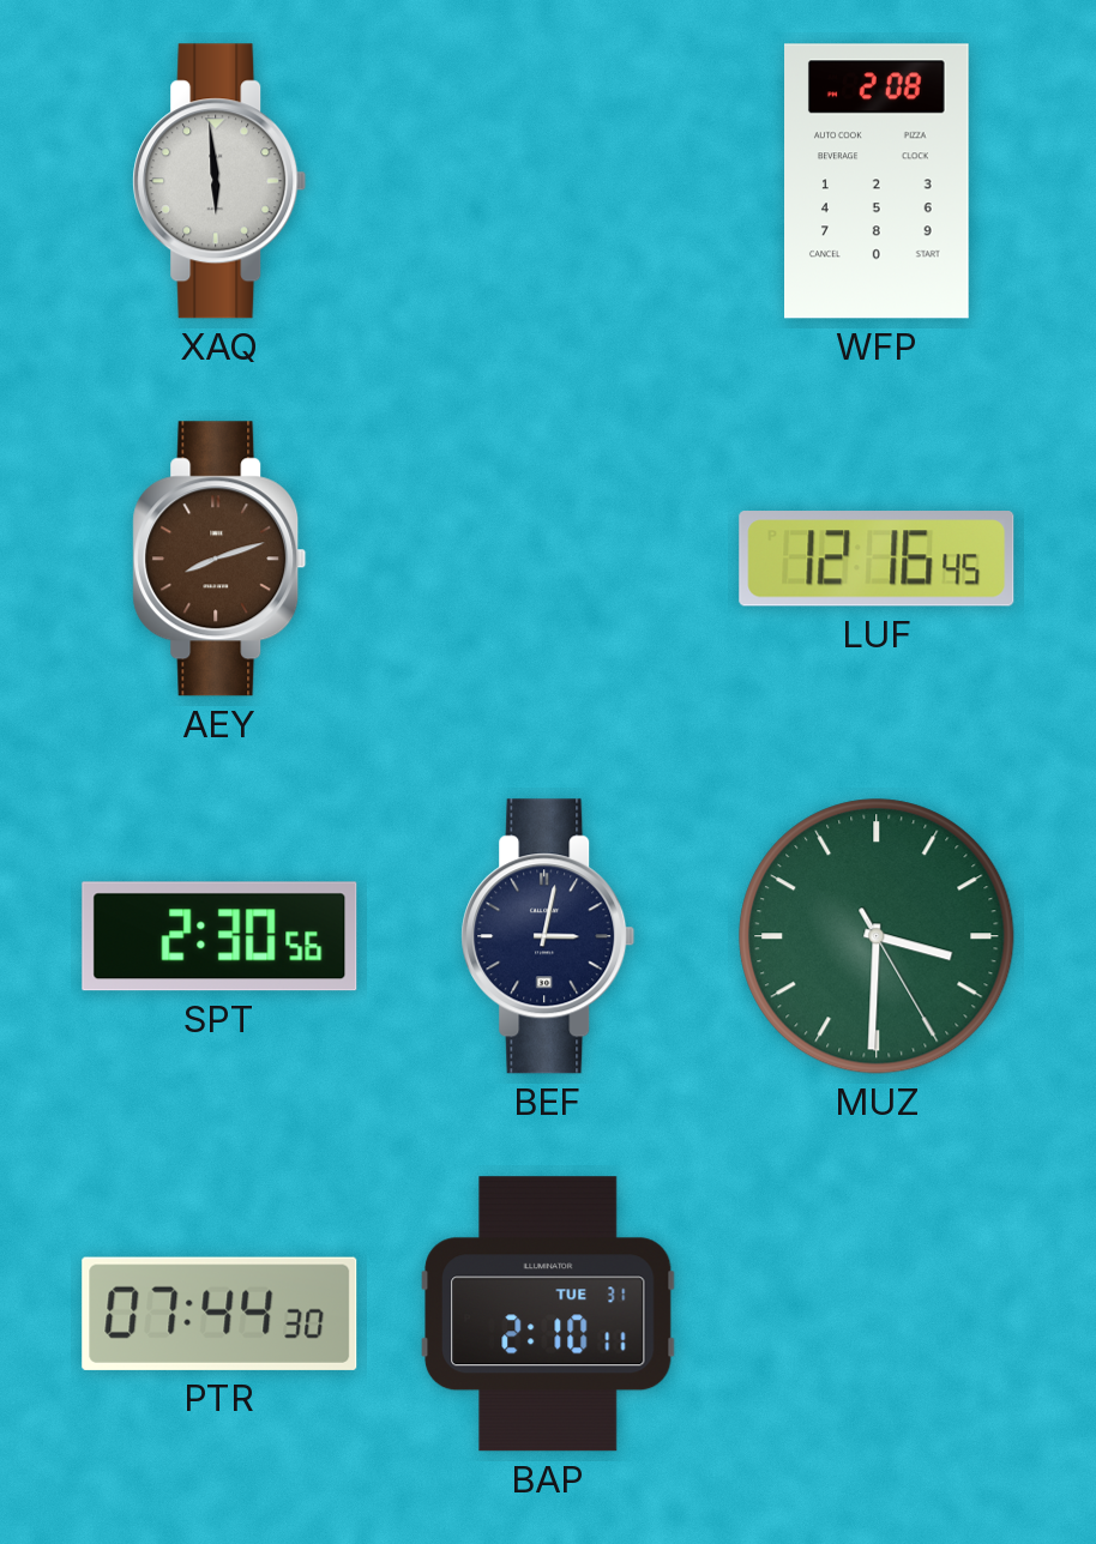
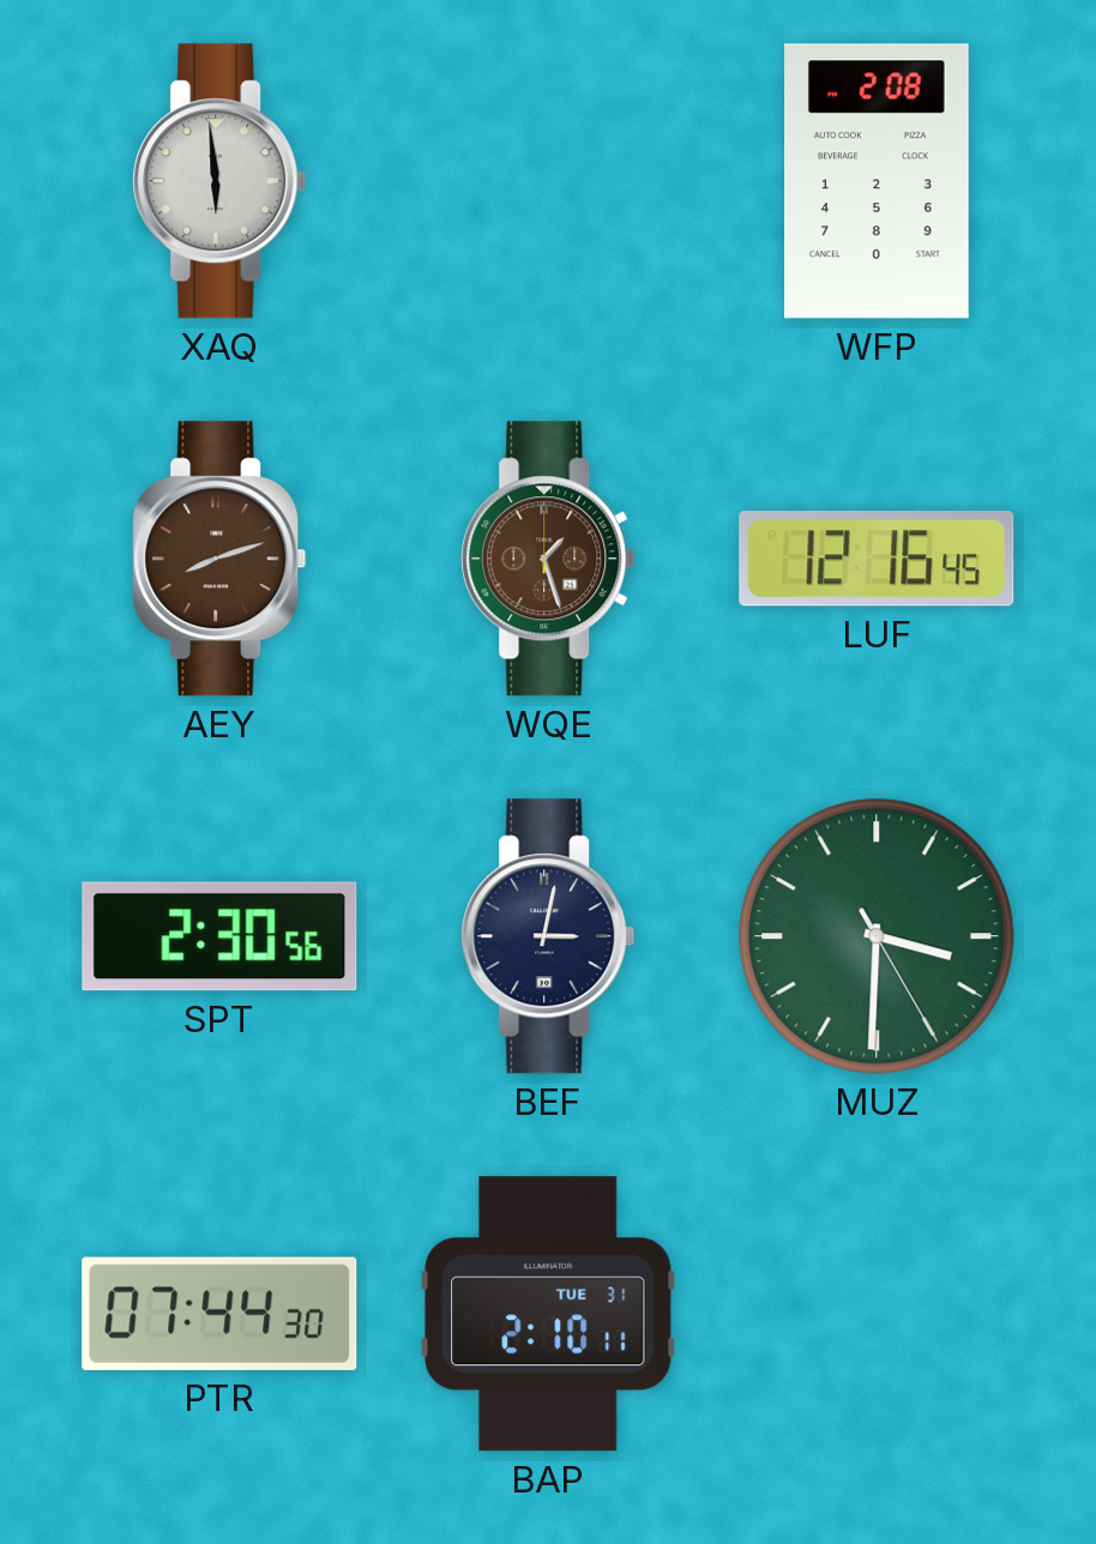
WQE: none -> 1:27 (548, 559)
